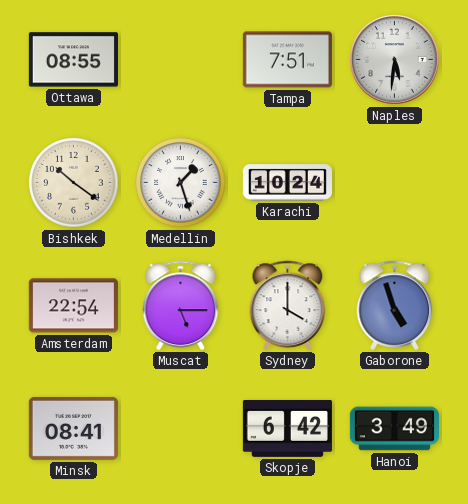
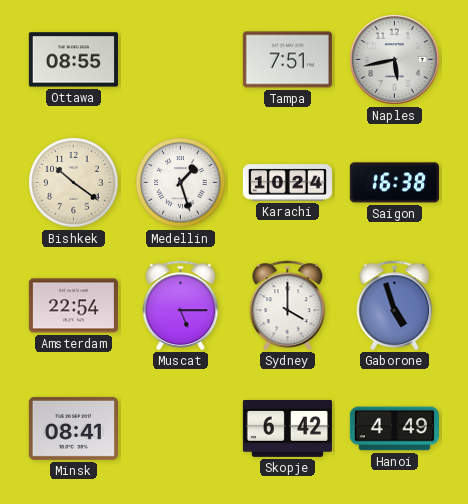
Naples: 5:31 -> 5:43 (395, 60)
Saigon: none -> 16:38 (394, 183)
Hanoi: 3:49 -> 4:49 (394, 429)
